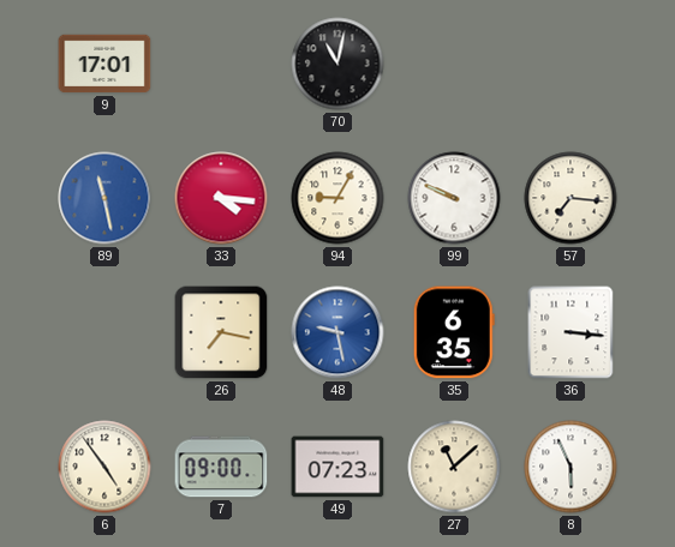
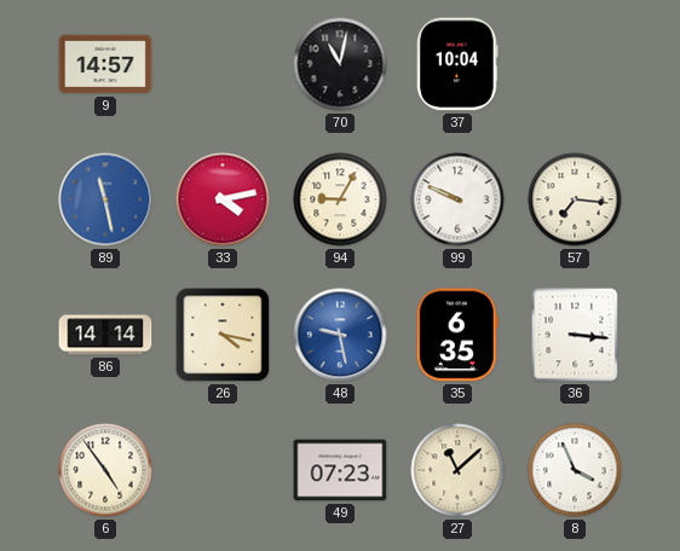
9: 17:01 -> 14:57 (105, 64)
37: none -> 10:04 (457, 64)
33: 4:16 -> 4:13 (223, 199)
86: none -> 14:14 (105, 335)
26: 7:17 -> 4:17 (223, 335)
7: 09:00 -> none (221, 467)
8: 5:56 -> 3:56 (575, 470)
